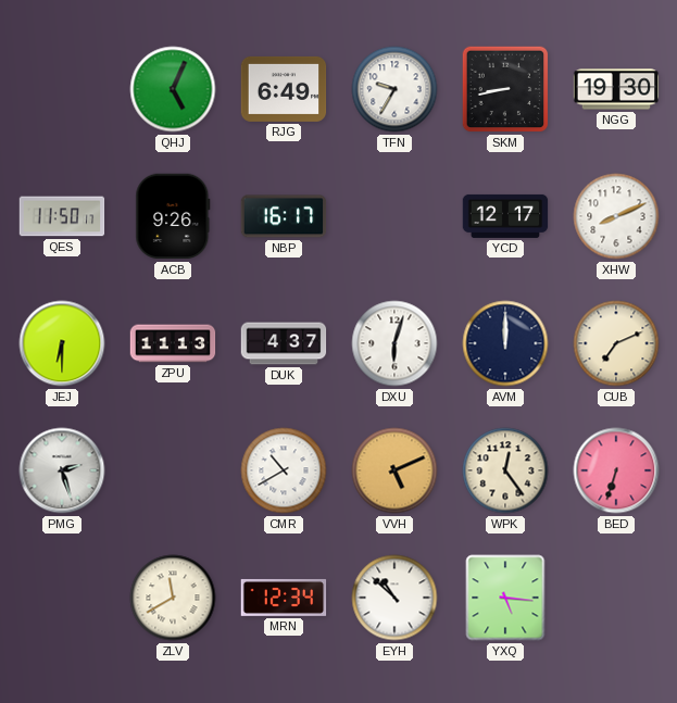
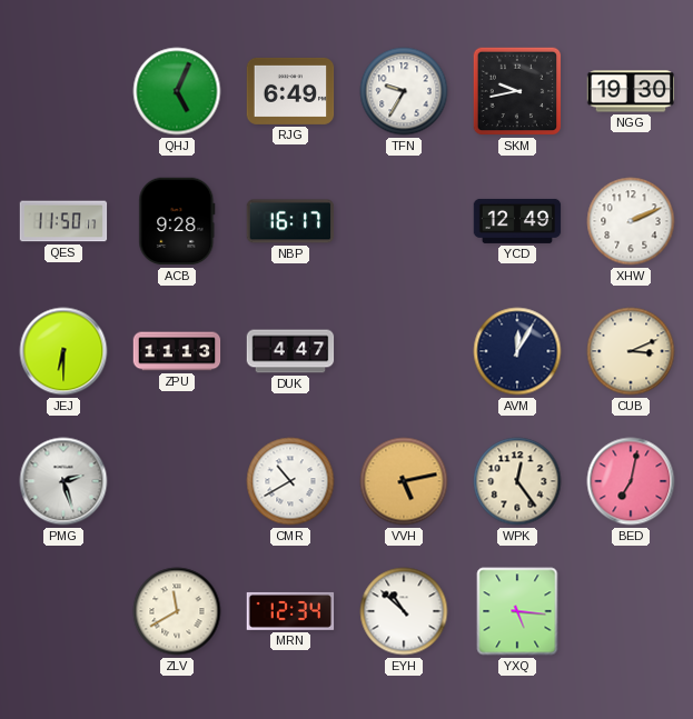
SKM: 8:43 -> 9:43 (517, 91)
ACB: 9:26 -> 9:28 (177, 221)
YCD: 12:17 -> 12:49 (517, 221)
XHW: 8:11 -> 2:11 (631, 221)
DUK: 4:37 -> 4:47 (290, 351)
DXU: 6:03 -> none (394, 343)
AVM: 12:00 -> 12:05 (517, 351)
CUB: 7:11 -> 3:11 (631, 351)
VVH: 5:11 -> 5:13 (404, 481)
BED: 6:33 -> 7:02 (631, 481)
